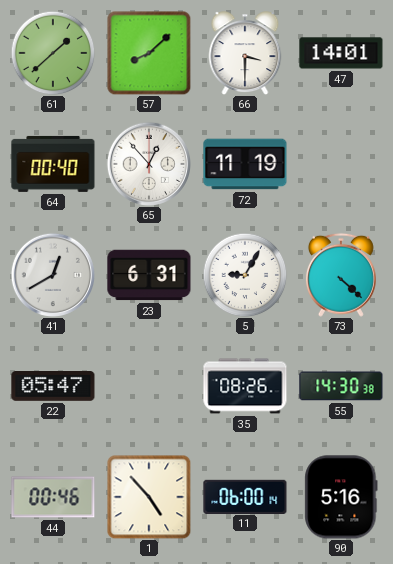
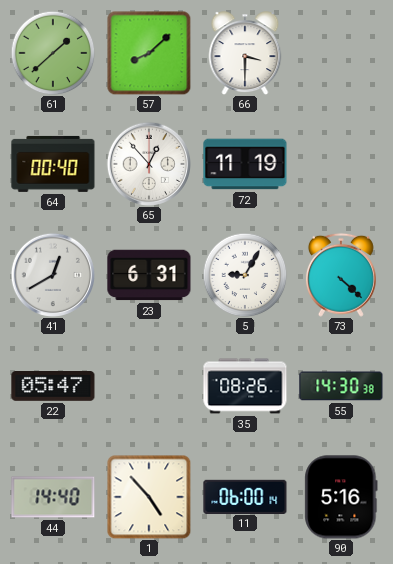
47: 14:01 -> none (341, 53)
44: 00:46 -> 14:40 (53, 497)
